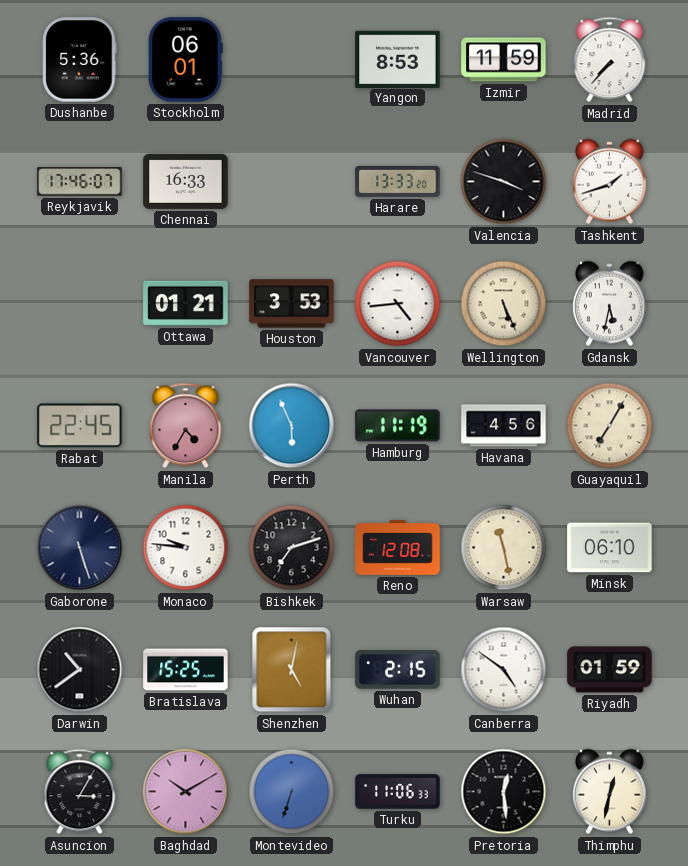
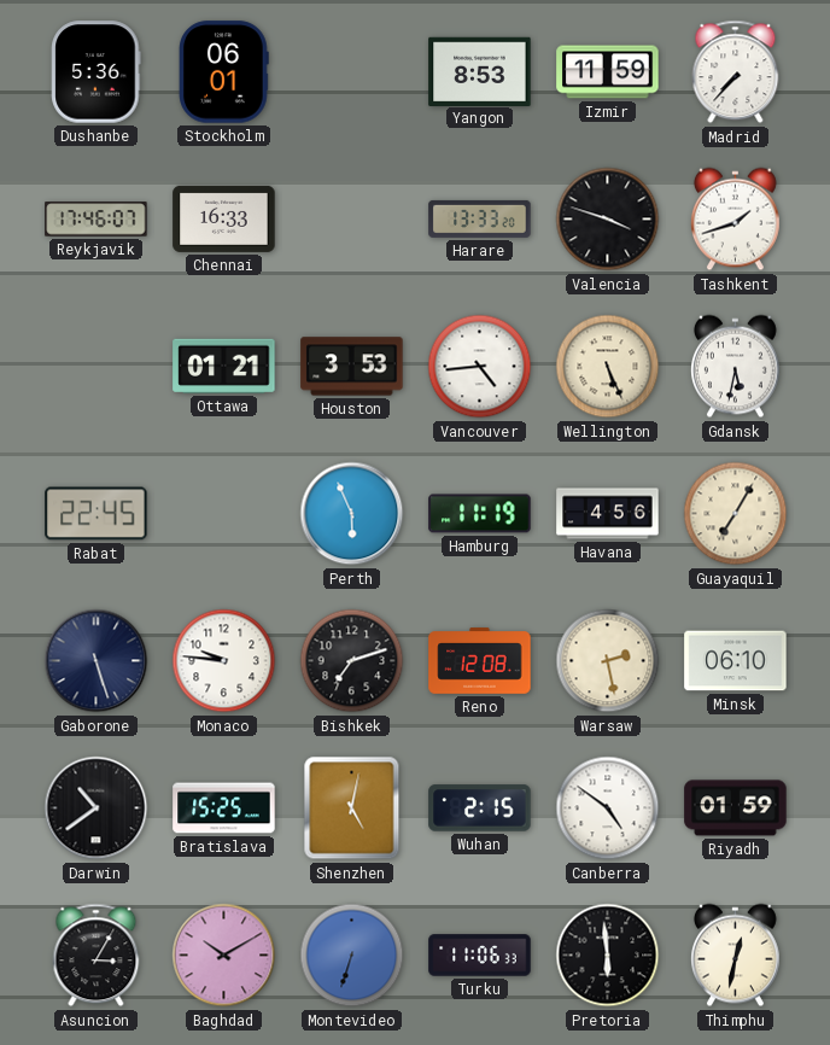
Manila: 4:35 -> none (186, 426)
Warsaw: 11:28 -> 2:28 (608, 661)
Pretoria: 12:29 -> 5:59 (608, 956)
